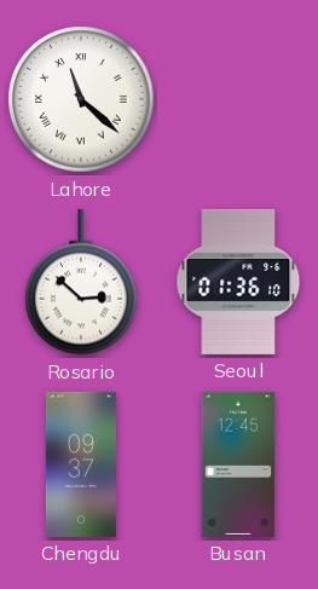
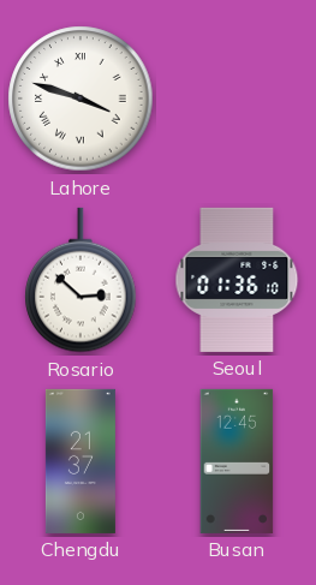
Lahore: 11:22 -> 3:48 (81, 99)
Chengdu: 09:37 -> 21:37 (81, 461)
